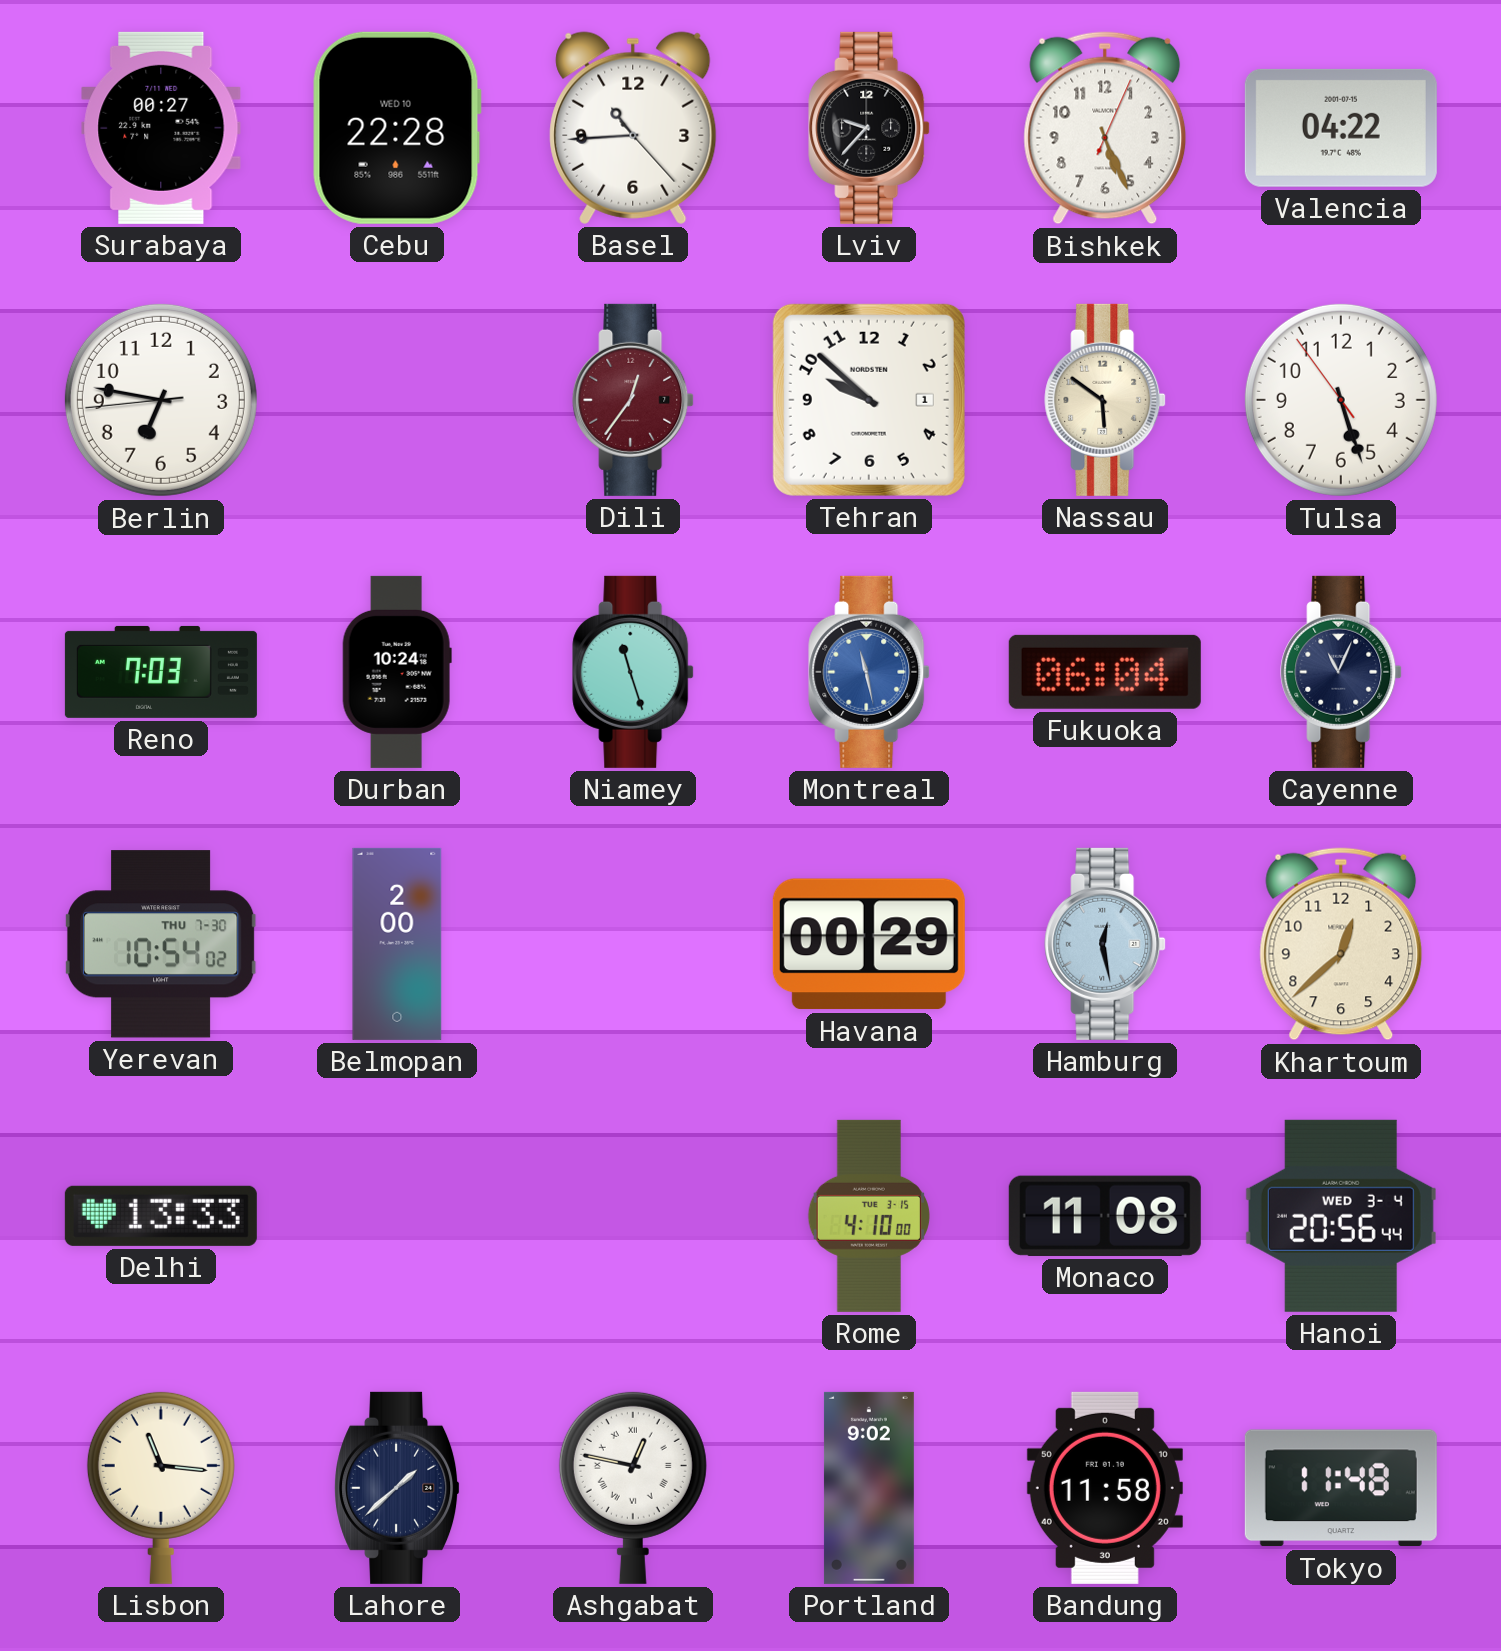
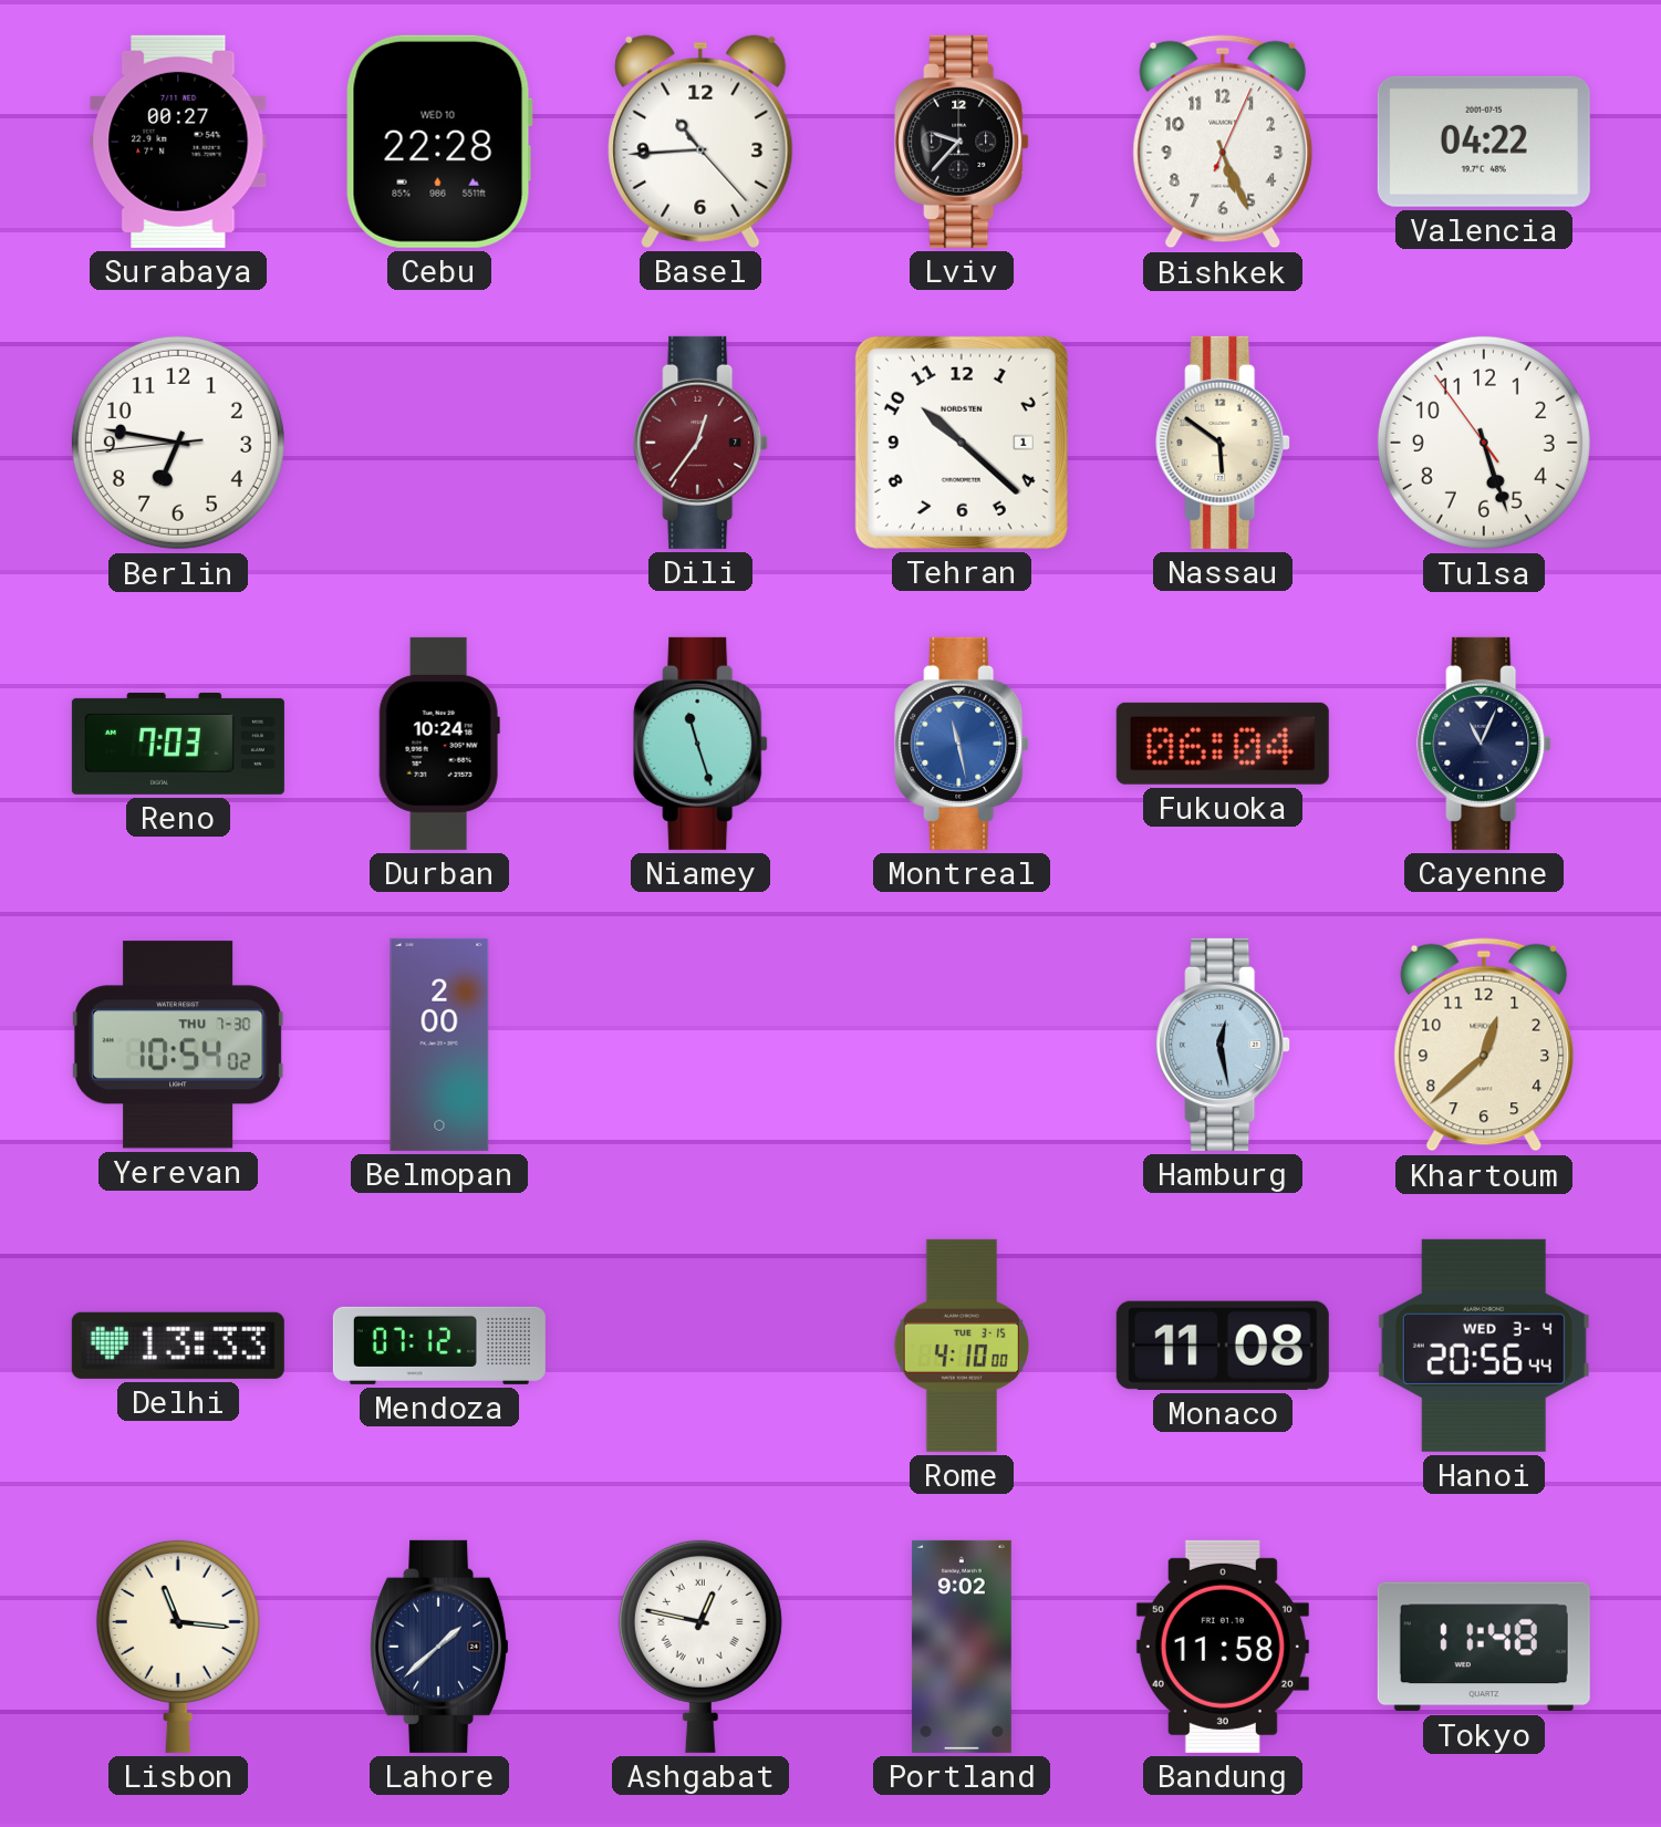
Tehran: 9:52 -> 10:22 (962, 443)
Havana: 00:29 -> none (869, 944)
Mendoza: none -> 07:12 (439, 1346)
